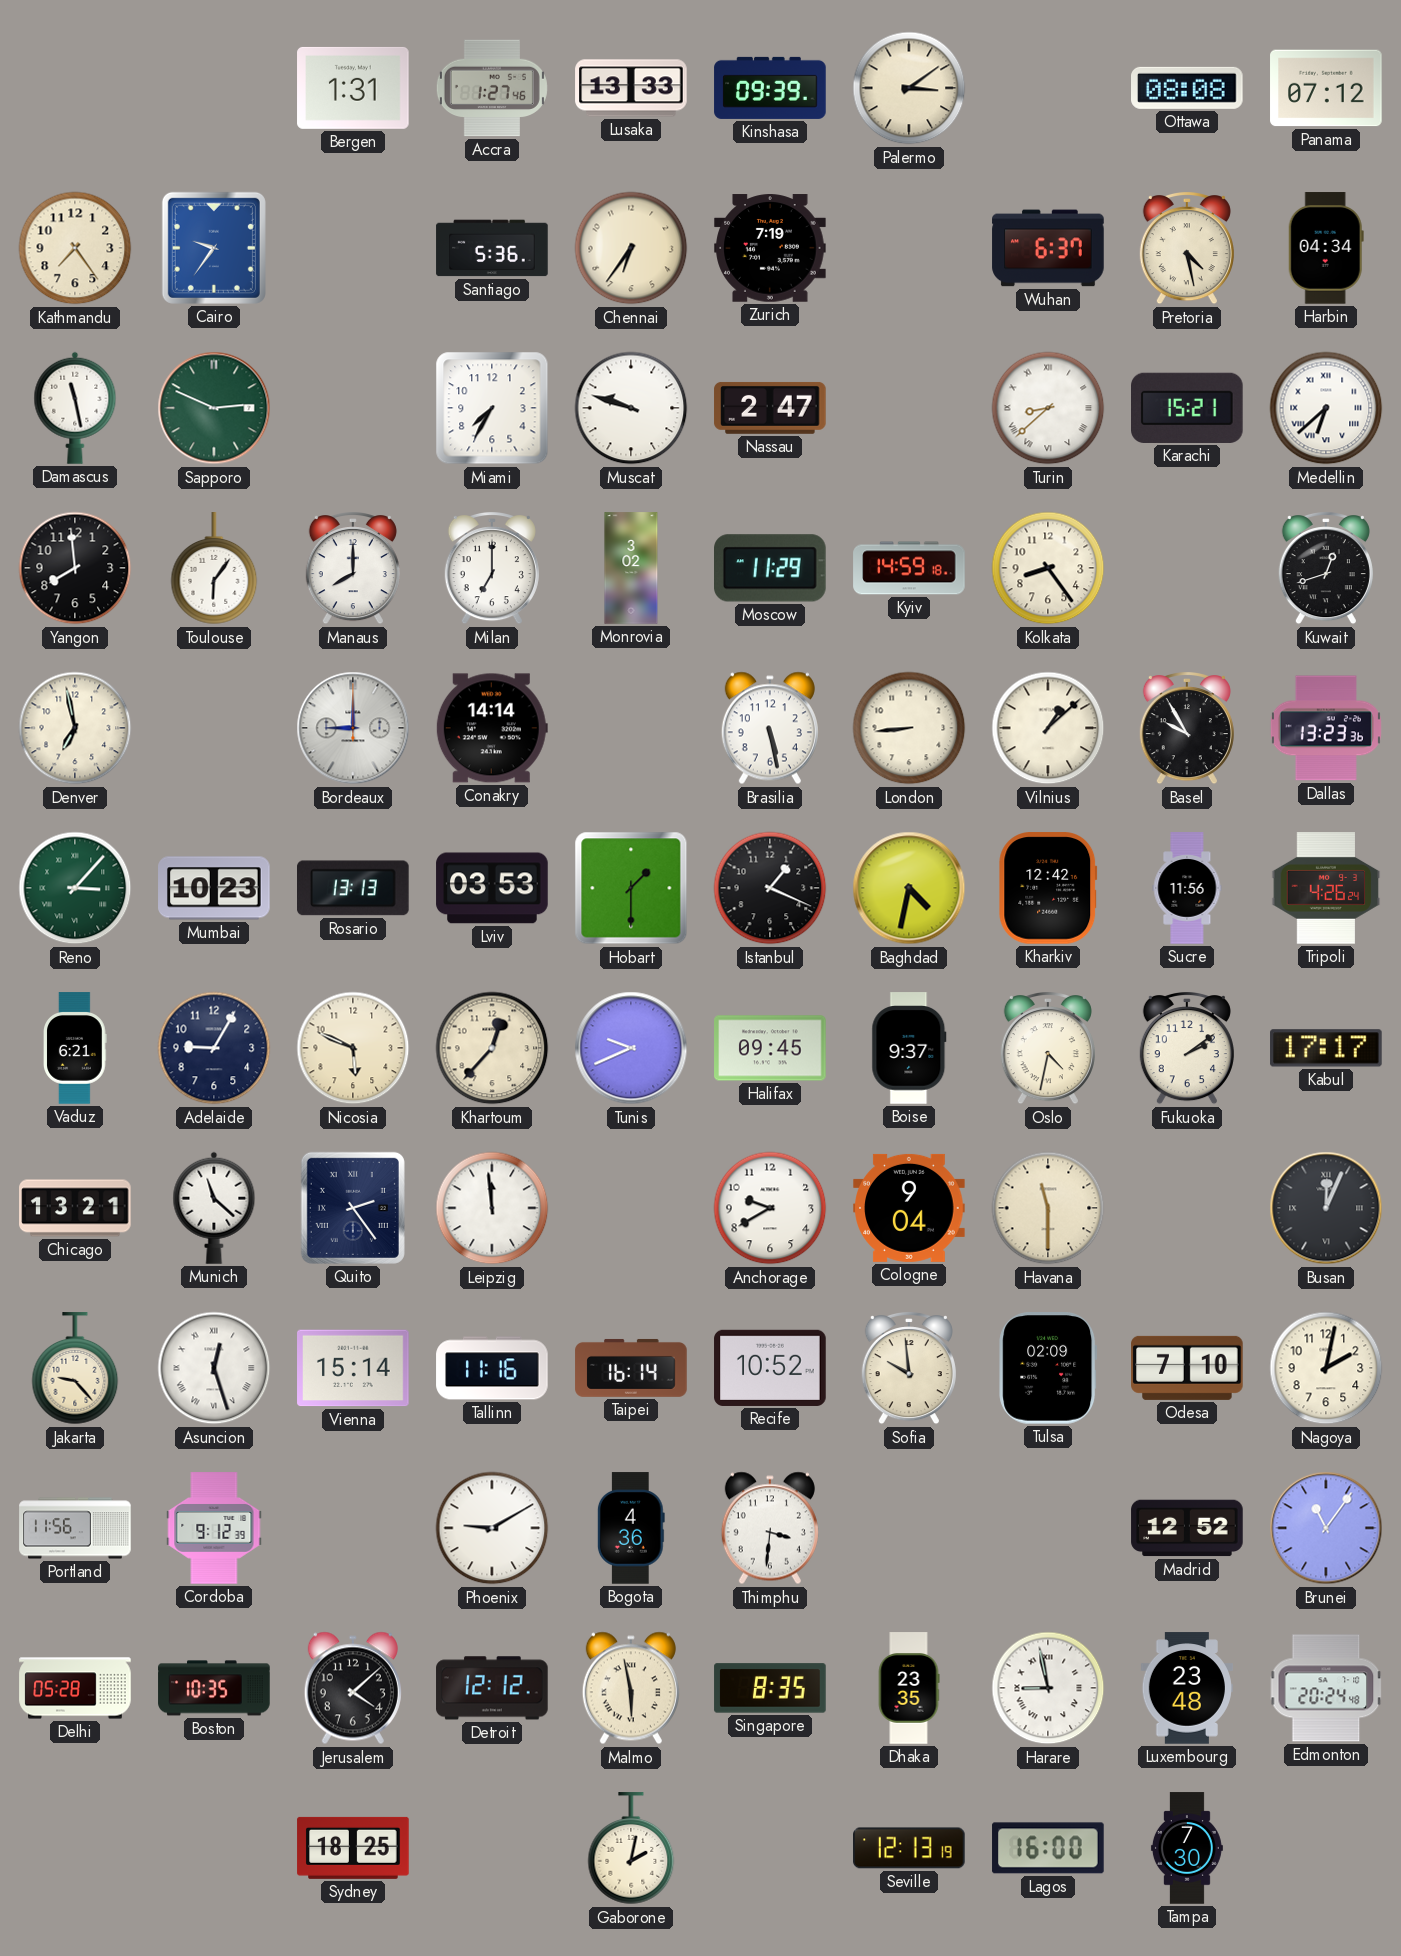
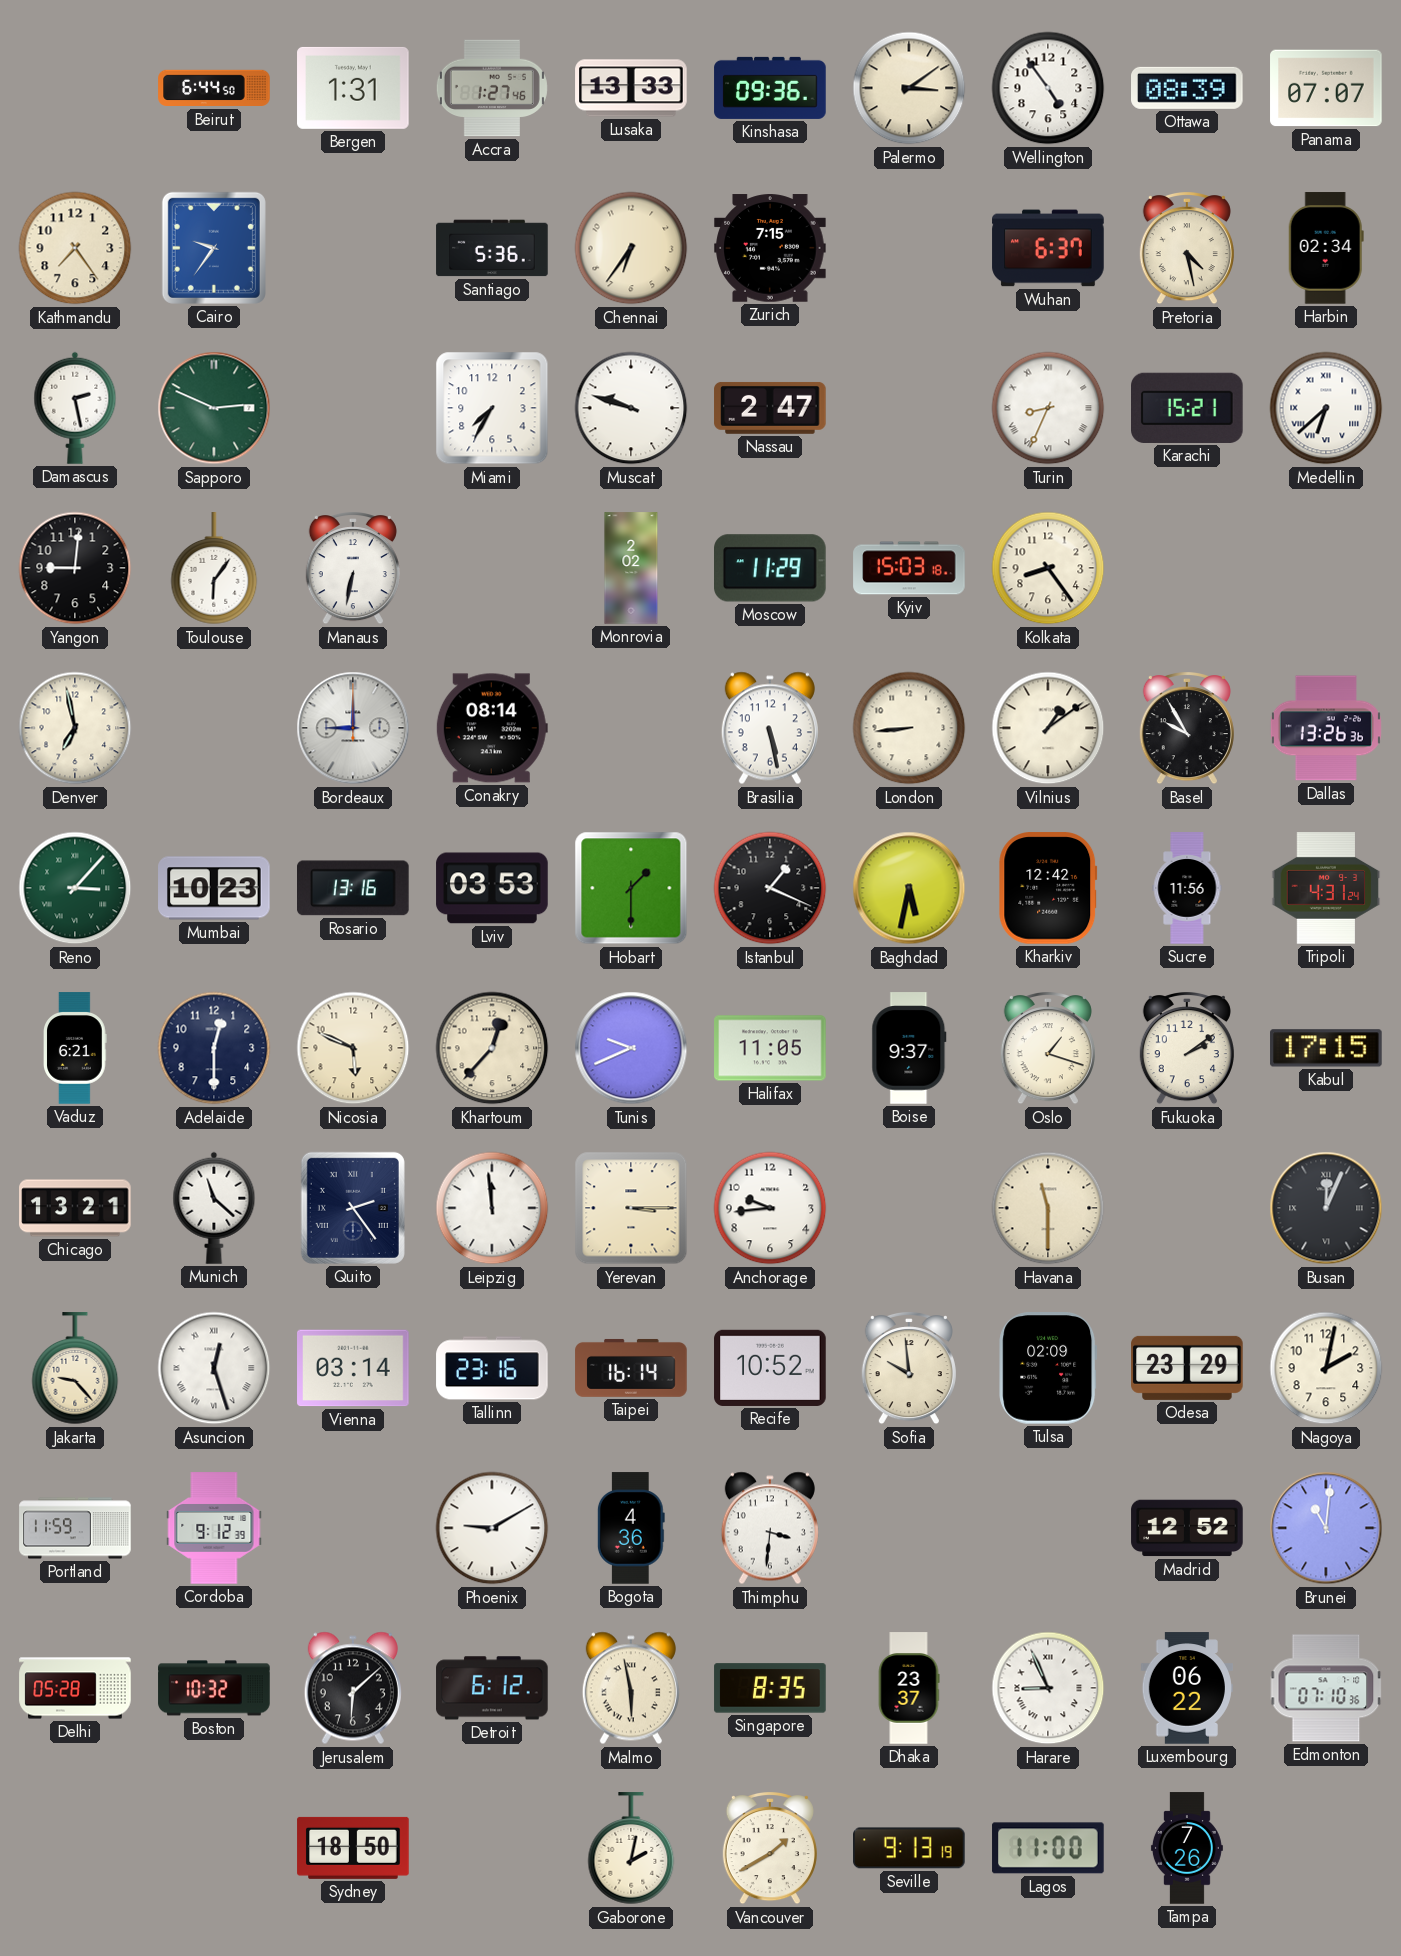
Beirut: none -> 6:44 (214, 88)
Kinshasa: 09:39 -> 09:36 (770, 88)
Wellington: none -> 4:54 (1048, 88)
Ottawa: 08:08 -> 08:39 (1188, 88)
Panama: 07:12 -> 07:07 (1326, 88)
Zurich: 7:19 -> 7:15 (770, 248)
Harbin: 04:34 -> 02:34 (1326, 248)
Damascus: 11:28 -> 2:28 (75, 408)
Turin: 8:38 -> 8:34 (1048, 408)
Yangon: 7:59 -> 9:01 (75, 568)
Manaus: 8:00 -> 6:32 (353, 569)
Milan: 7:00 -> none (492, 569)
Monrovia: 3:02 -> 2:02 (631, 568)
Kyiv: 14:59 -> 15:03 (909, 568)
Kuwait: 12:42 -> none (1326, 569)
Conakry: 14:14 -> 08:14 (492, 728)
Vilnius: 1:08 -> 1:09 (1048, 728)
Dallas: 13:23 -> 13:26 (1326, 728)
Rosario: 13:13 -> 13:16 (354, 888)
Baghdad: 4:32 -> 5:32 (909, 888)
Tripoli: 4:26 -> 4:31 (1326, 888)
Adelaide: 9:05 -> 12:30 (214, 1048)
Halifax: 09:45 -> 11:05 (770, 1048)
Oslo: 4:32 -> 1:18 (1048, 1049)
Kabul: 17:17 -> 17:15 (1326, 1048)
Yerevan: none -> 3:15 (631, 1208)
Anchorage: 9:40 -> 9:44 (770, 1208)
Cologne: 9:04 -> none (909, 1208)
Vienna: 15:14 -> 03:14 (353, 1368)
Tallinn: 11:16 -> 23:16 (492, 1368)
Odesa: 7:10 -> 23:29 (1187, 1368)
Portland: 11:56 -> 11:59 (75, 1528)
Brunei: 11:06 -> 11:01 (1326, 1528)
Boston: 10:35 -> 10:32 (214, 1688)
Jerusalem: 4:08 -> 6:08 (353, 1688)
Detroit: 12:12 -> 6:12 (492, 1688)
Dhaka: 23:35 -> 23:37 (909, 1688)
Harare: 8:58 -> 8:56 (1048, 1688)
Luxembourg: 23:48 -> 06:22 (1187, 1688)
Edmonton: 20:24 -> 07:10 (1326, 1688)
Sydney: 18:25 -> 18:50 (353, 1848)
Vancouver: none -> 1:40 (770, 1849)
Seville: 12:13 -> 9:13 (909, 1848)
Lagos: 16:00 -> 11:00 (1048, 1848)
Tampa: 7:30 -> 7:26 (1187, 1848)
